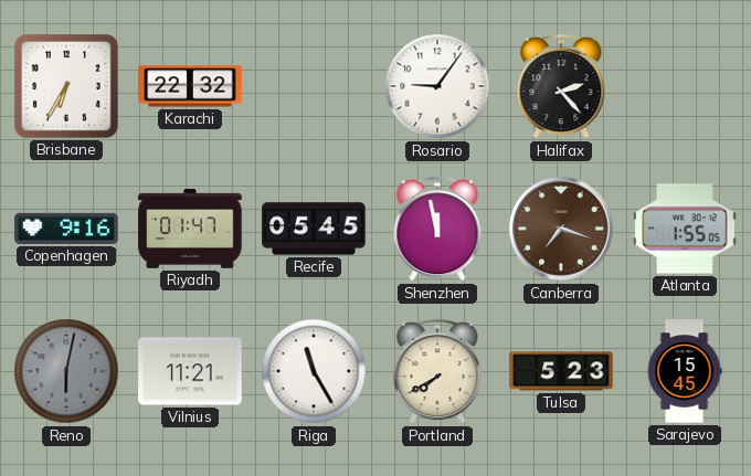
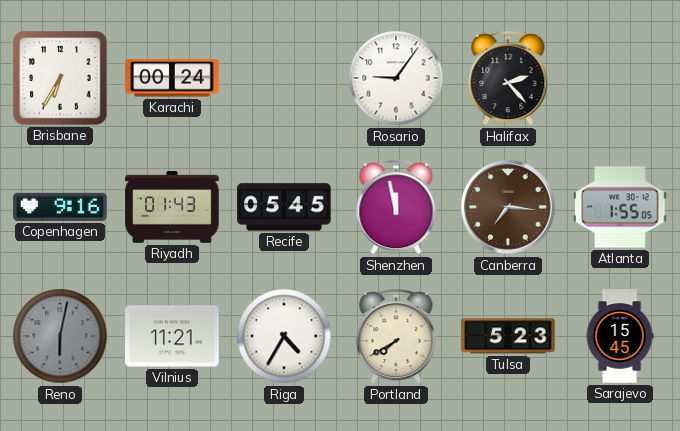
Karachi: 22:32 -> 00:24 (172, 78)
Riyadh: 01:47 -> 01:43 (172, 208)
Canberra: 7:18 -> 7:16 (508, 207)
Riga: 11:25 -> 4:35 (284, 336)
